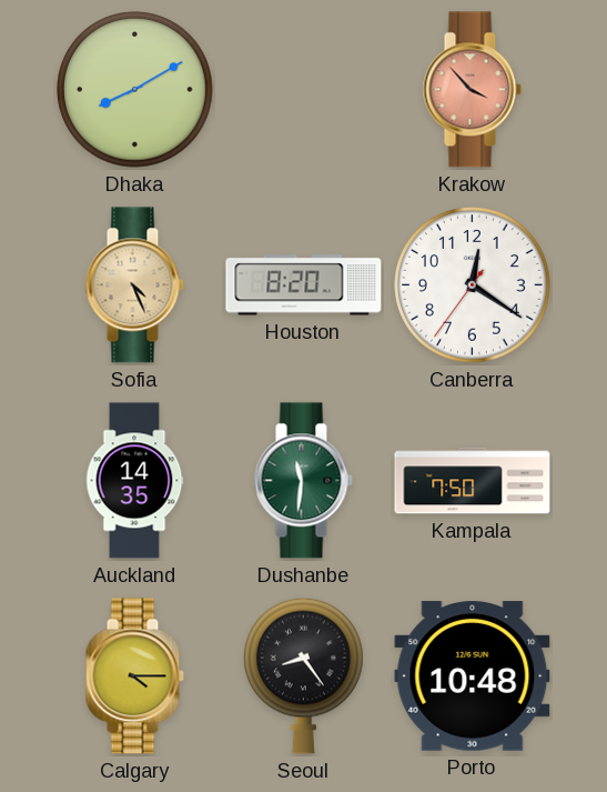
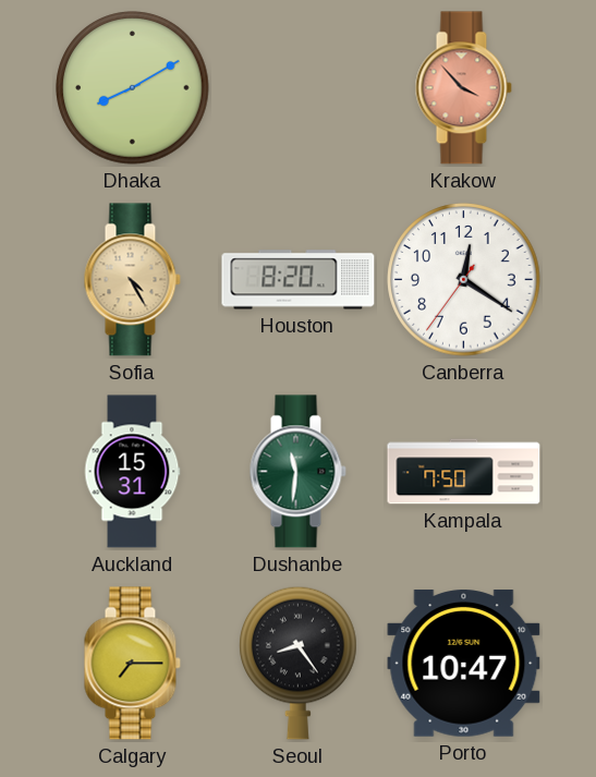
Sofia: 4:26 -> 4:25 (132, 280)
Auckland: 14:35 -> 15:31 (132, 472)
Calgary: 4:15 -> 7:15 (132, 664)
Porto: 10:48 -> 10:47 (464, 664)
